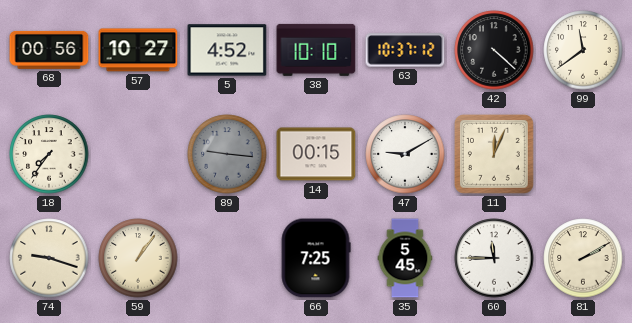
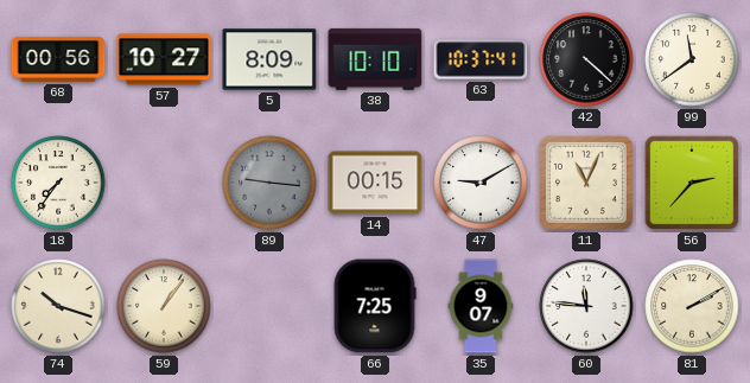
5: 4:52 -> 8:09 (269, 59)
63: 10:37:12 -> 10:37:41 (481, 59)
11: 12:04 -> 11:04 (586, 183)
56: none -> 2:37 (692, 183)
74: 9:18 -> 10:18 (58, 306)
35: 5:45 -> 9:07 (481, 306)
60: 11:45 -> 11:46 (586, 306)
